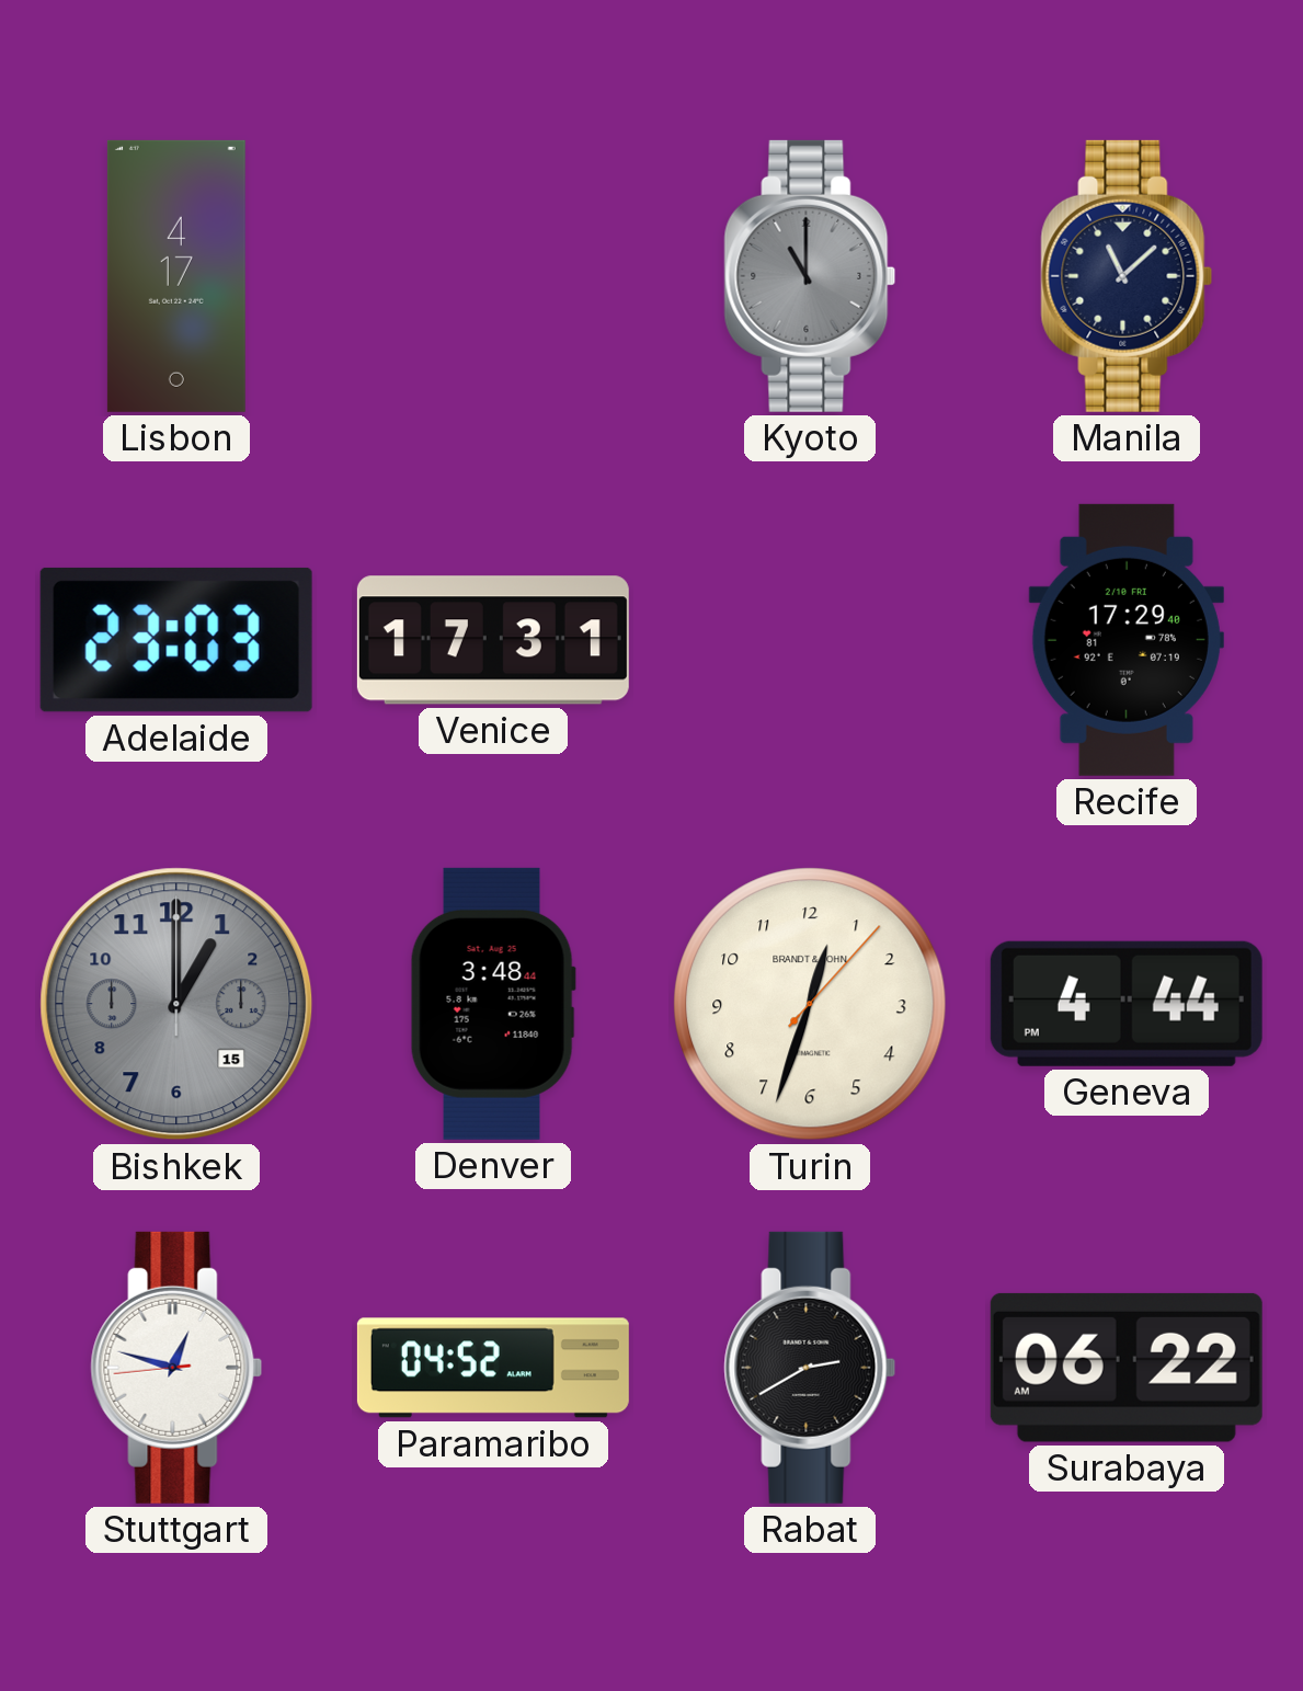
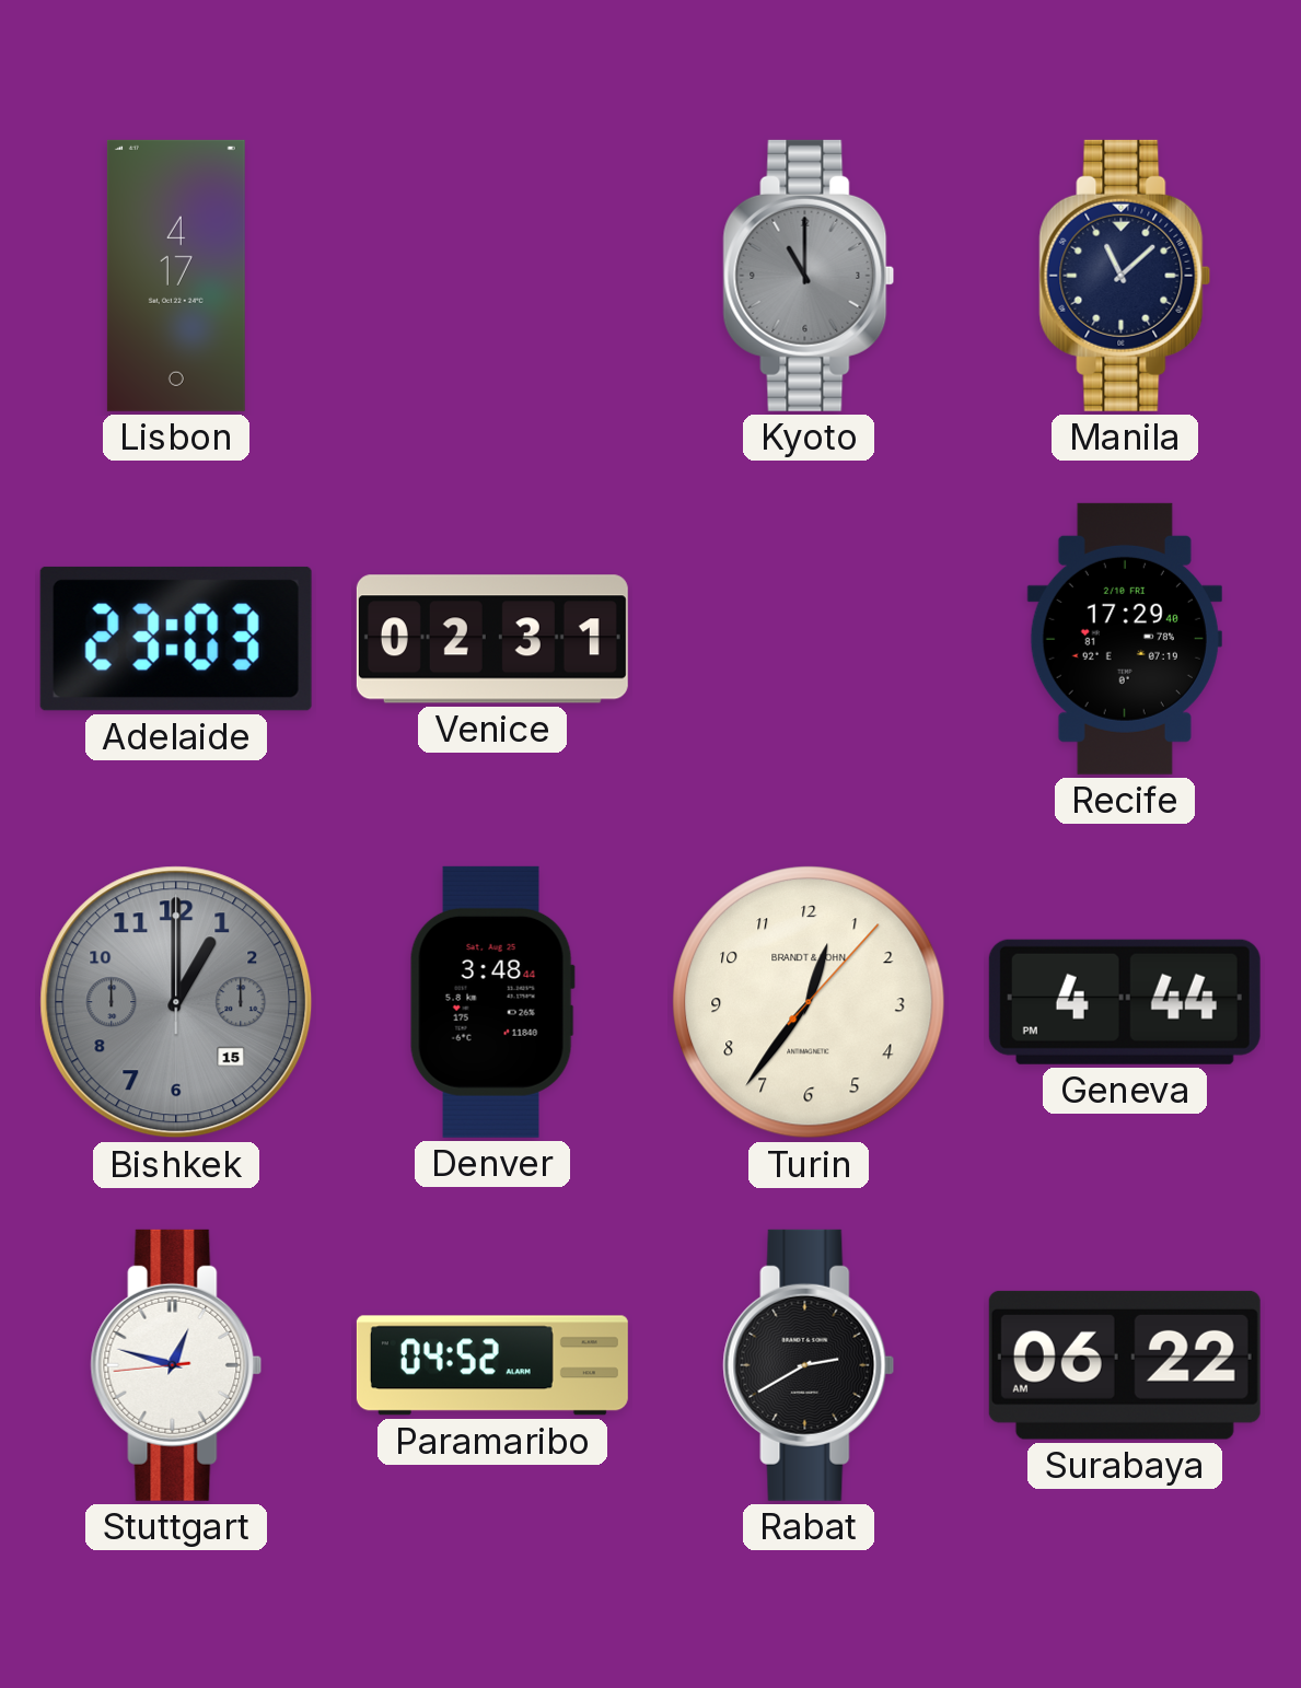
Venice: 17:31 -> 02:31 (492, 639)
Turin: 12:33 -> 12:36 (809, 1002)
